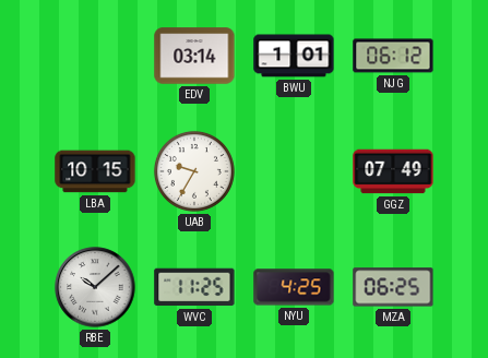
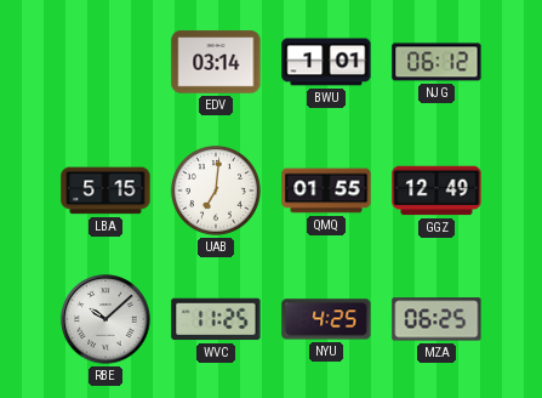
LBA: 10:15 -> 5:15 (105, 191)
UAB: 9:35 -> 7:01 (216, 191)
QMQ: none -> 01:55 (326, 191)
GGZ: 07:49 -> 12:49 (437, 191)
